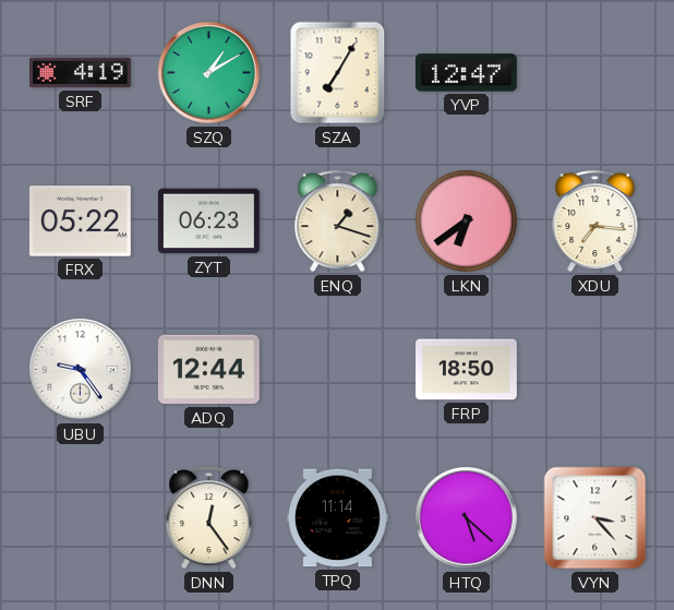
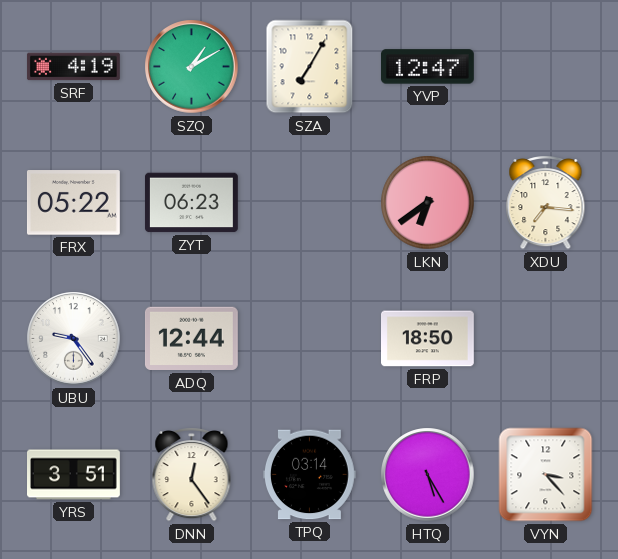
ENQ: 1:18 -> none (338, 220)
YRS: none -> 3:51 (74, 475)
TPQ: 11:14 -> 03:14 (309, 475)
HTQ: 5:22 -> 5:25 (428, 475)
